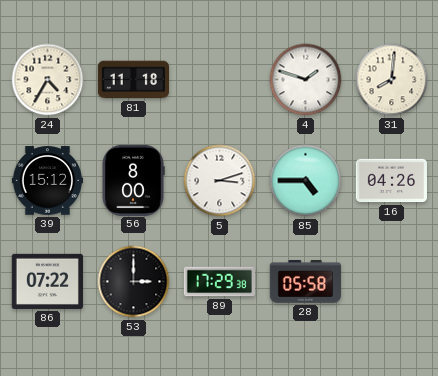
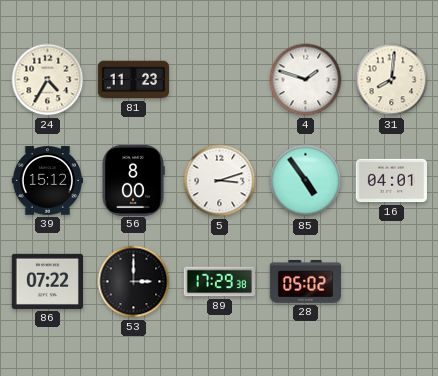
81: 11:18 -> 11:23 (133, 80)
85: 4:45 -> 4:54 (306, 181)
16: 04:26 -> 04:01 (391, 181)
28: 05:58 -> 05:02 (305, 282)
